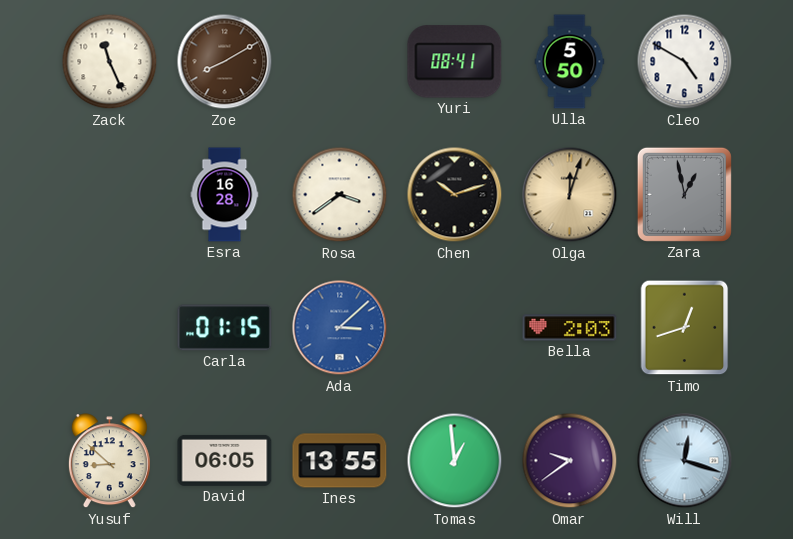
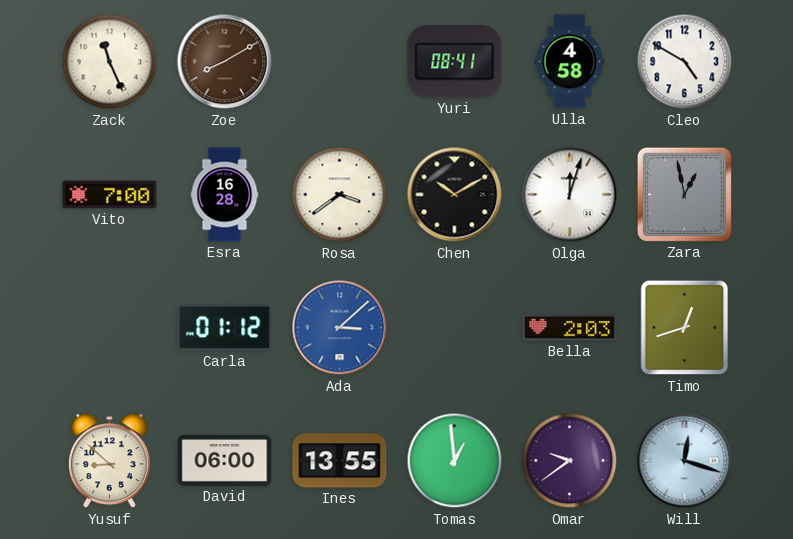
Ulla: 5:50 -> 4:58 (570, 62)
Vito: none -> 7:00 (110, 195)
Chen: 10:12 -> 10:10 (455, 195)
Olga dial: champagne -> white (570, 195)
Carla: 01:15 -> 01:12 (225, 328)
David: 06:05 -> 06:00 (225, 460)
